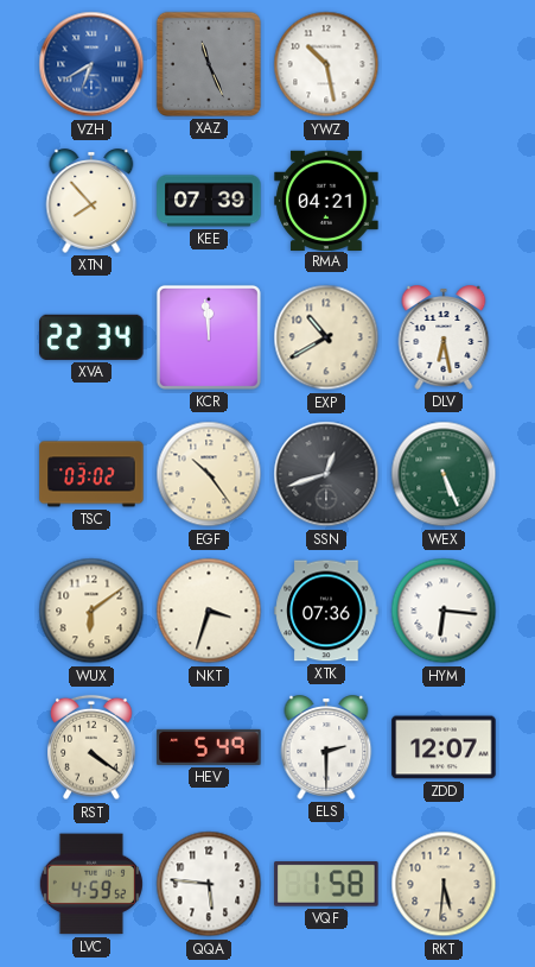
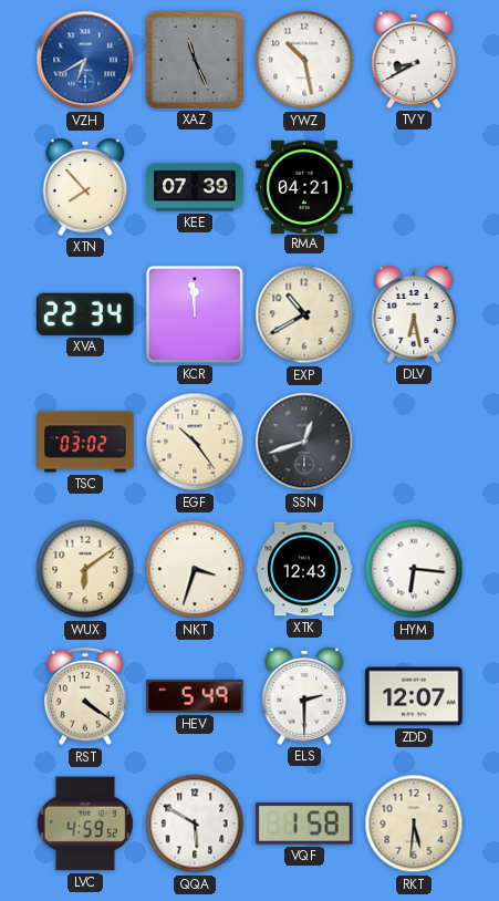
TVY: none -> 8:40 (414, 60)
WEX: 5:26 -> none (444, 474)
XTK: 07:36 -> 12:43 (304, 569)
QQA: 5:46 -> 5:50 (195, 824)
